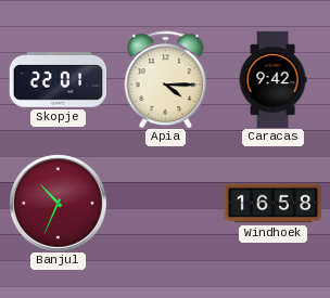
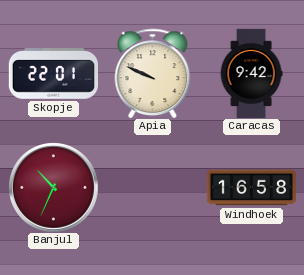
Apia: 4:15 -> 9:49 (153, 73)
